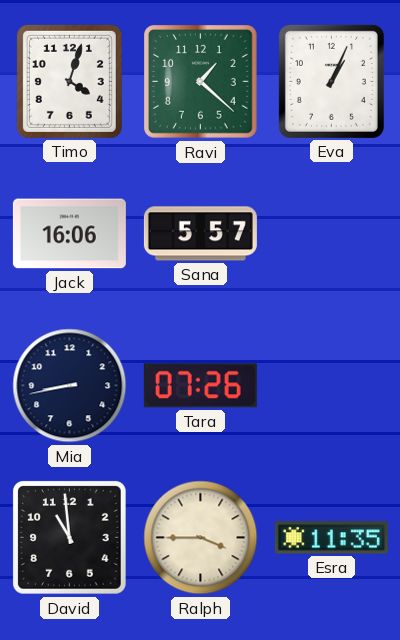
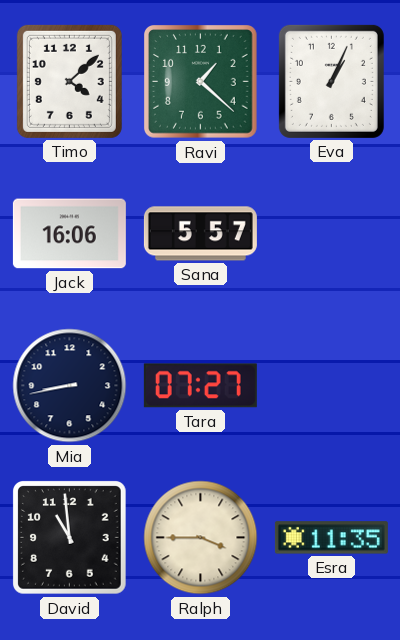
Timo: 4:03 -> 4:08 (69, 81)
Tara: 07:26 -> 07:27 (200, 386)
